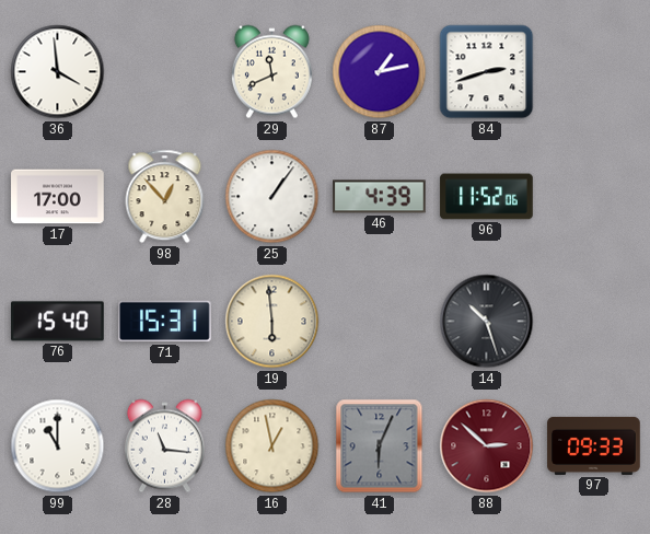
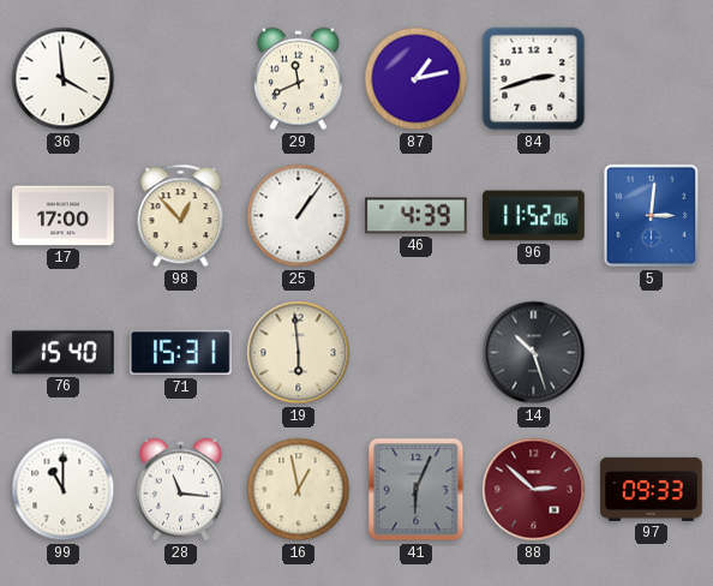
5: none -> 3:01 (652, 216)
